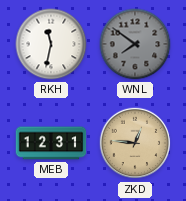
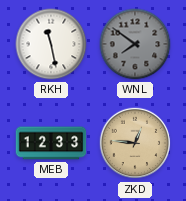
RKH: 11:32 -> 11:28 (51, 44)
MEB: 12:31 -> 12:33 (51, 143)
